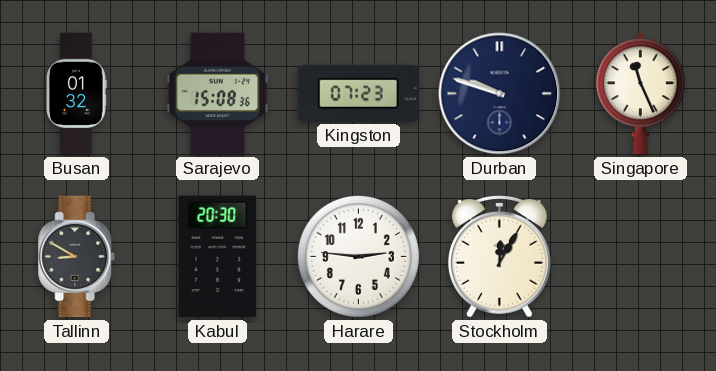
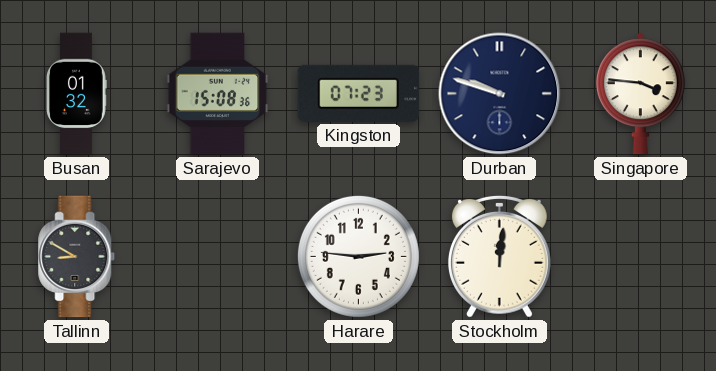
Singapore: 11:26 -> 3:46 (640, 94)
Kabul: 20:30 -> none (218, 257)
Stockholm: 12:05 -> 12:01 (499, 256)
